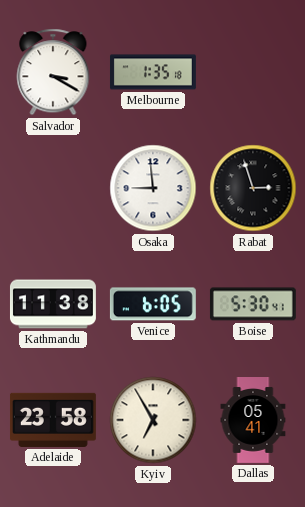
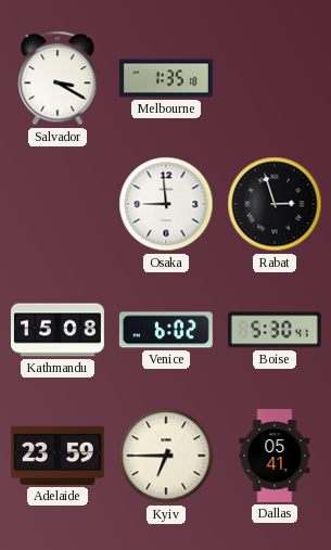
Kathmandu: 11:38 -> 15:08 (58, 330)
Venice: 6:05 -> 6:02 (166, 330)
Adelaide: 23:58 -> 23:59 (58, 456)
Kyiv: 6:55 -> 6:45 (166, 456)
